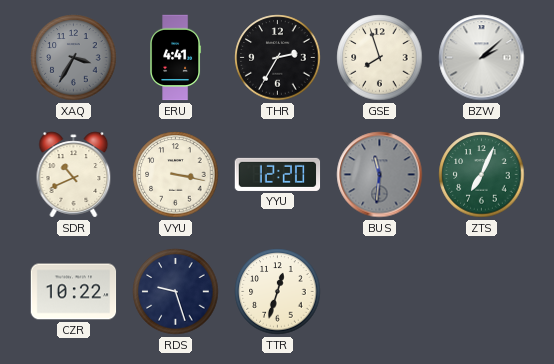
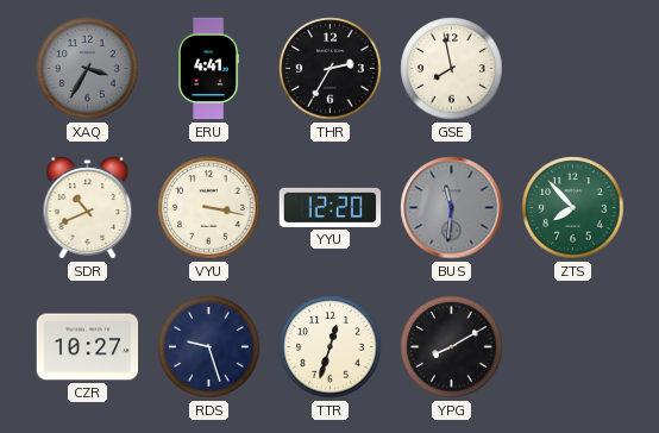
GSE: 7:57 -> 7:58 (452, 69)
BZW: 2:08 -> none (482, 58)
ZTS: 7:04 -> 7:53 (573, 208)
CZR: 10:22 -> 10:27 (88, 347)
YPG: none -> 8:10 (452, 347)
